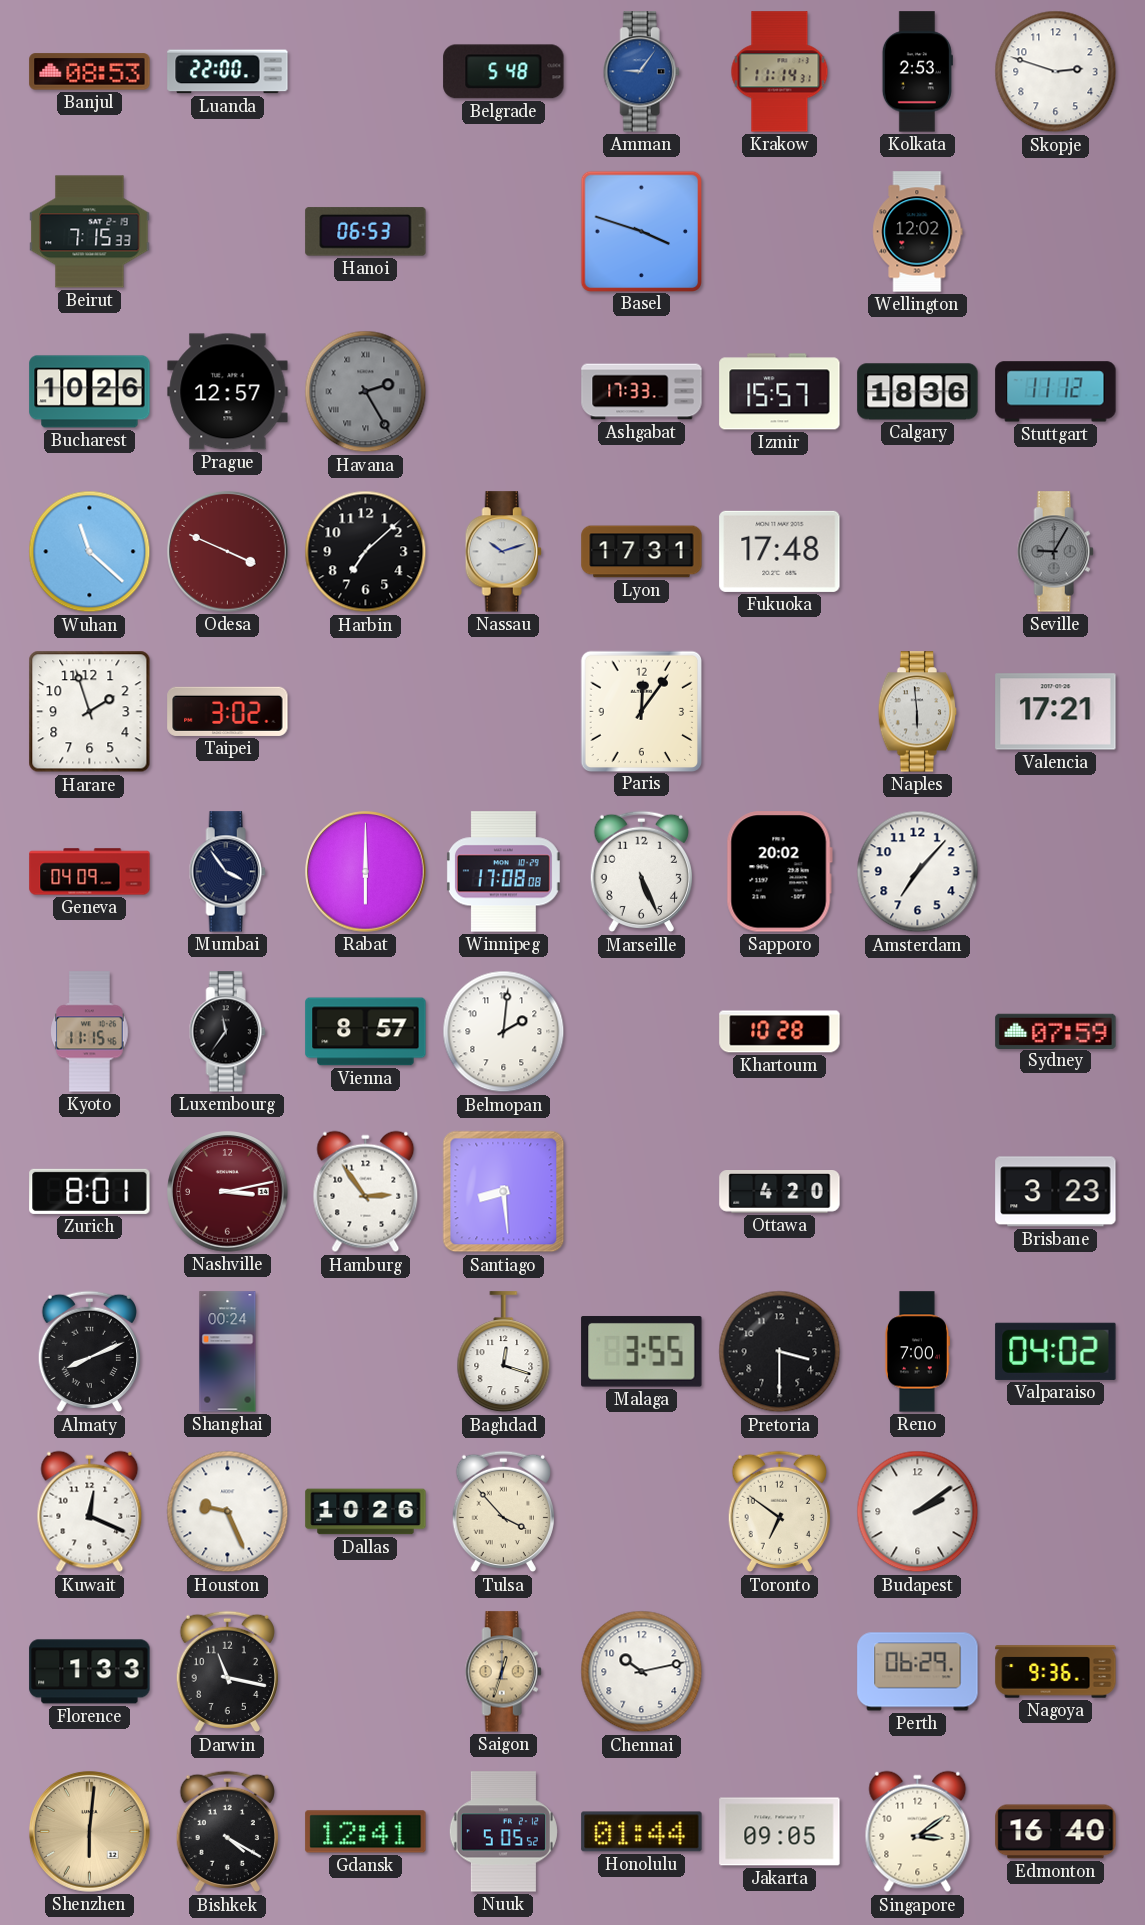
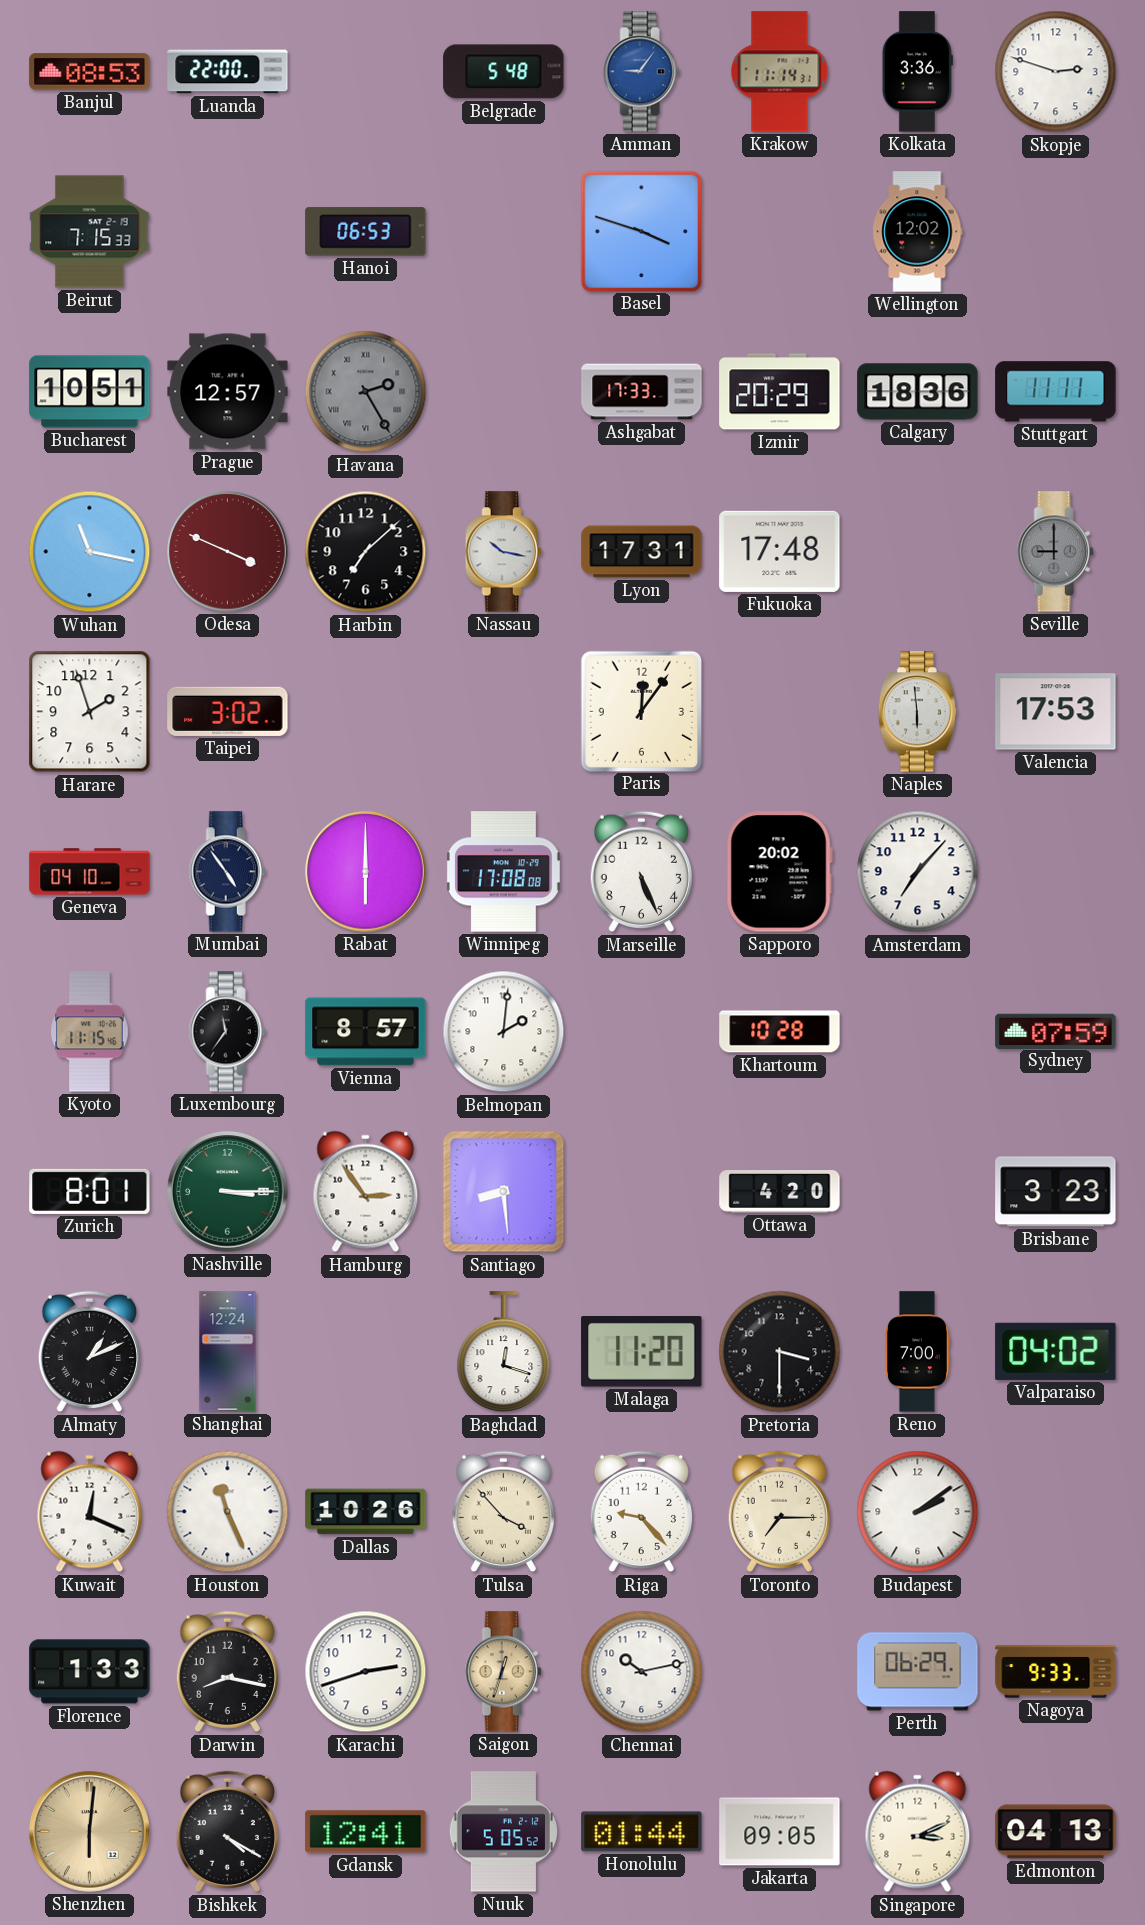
Kolkata: 2:53 -> 3:36 (917, 72)
Bucharest: 10:26 -> 10:51 (90, 392)
Izmir: 15:57 -> 20:29 (780, 392)
Stuttgart: 11:12 -> 11:11 (1056, 392)
Wuhan: 11:22 -> 11:17 (90, 552)
Nassau: 10:12 -> 10:17 (503, 552)
Seville: 9:05 -> 9:00 (1055, 552)
Valencia: 17:21 -> 17:53 (1056, 712)
Geneva: 04:09 -> 04:10 (90, 872)
Mumbai: 3:54 -> 4:54 (227, 872)
Nashville: 3:13 -> 3:15 (228, 1192)
Nashville dial: burgundy -> green (228, 1192)
Almaty: 8:11 -> 1:11 (89, 1352)
Shanghai: 00:24 -> 12:24 (228, 1352)
Malaga: 3:55 -> 11:20 (642, 1352)
Houston: 9:26 -> 11:26 (228, 1512)
Riga: none -> 9:23 (641, 1512)
Toronto: 6:51 -> 7:15 (779, 1512)
Darwin: 11:17 -> 8:17 (227, 1672)
Karachi: none -> 2:42 (366, 1672)
Nagoya: 9:36 -> 9:33 (1056, 1672)
Singapore: 3:09 -> 3:11 (918, 1832)
Edmonton: 16:40 -> 04:13 (1056, 1832)
